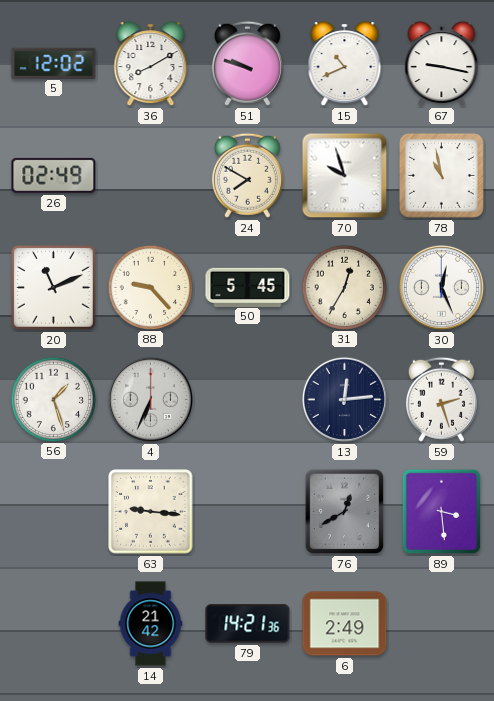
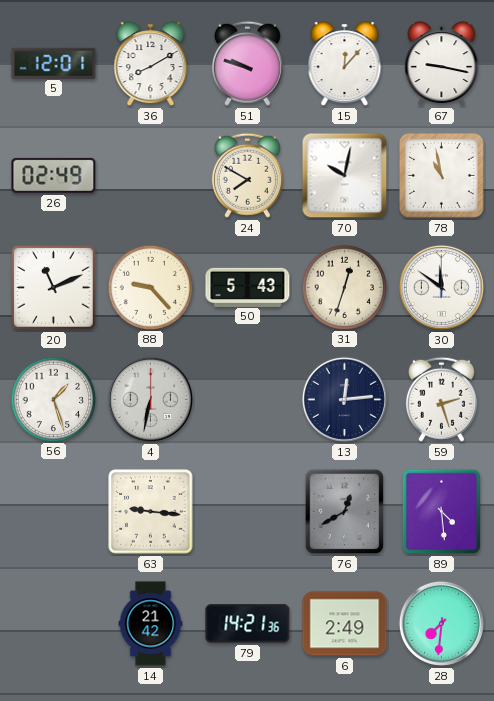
5: 12:02 -> 12:01 (54, 63)
15: 10:41 -> 12:07 (345, 64)
70: 9:57 -> 10:02 (345, 176)
50: 5:45 -> 5:43 (248, 287)
31: 12:35 -> 12:33 (344, 287)
30: 12:26 -> 11:51 (441, 287)
4: 6:34 -> 6:32 (150, 399)
89: 3:29 -> 4:29 (442, 512)
28: none -> 7:31 (441, 623)
